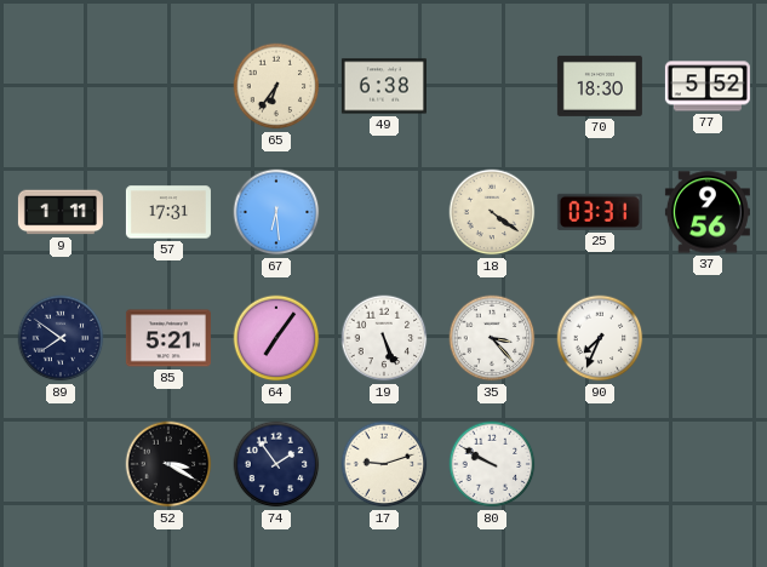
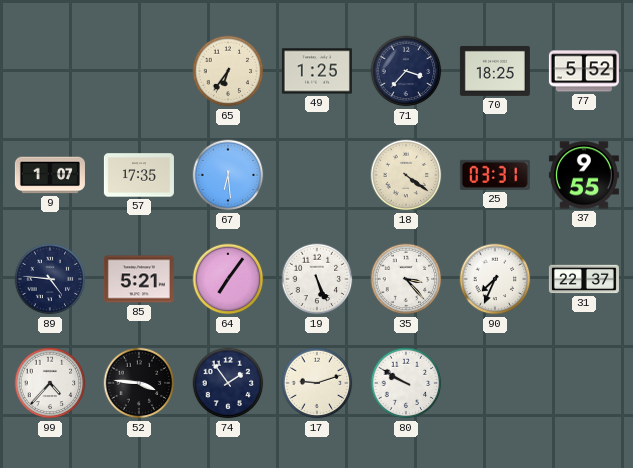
49: 6:38 -> 1:25 (317, 71)
71: none -> 3:37 (406, 71)
70: 18:30 -> 18:25 (495, 71)
9: 1:11 -> 1:07 (50, 175)
57: 17:31 -> 17:35 (139, 175)
37: 9:56 -> 9:55 (584, 175)
89: 7:51 -> 4:46 (50, 279)
31: none -> 22:37 (584, 279)
99: none -> 4:37 (50, 383)
52: 3:20 -> 3:46 (139, 383)
